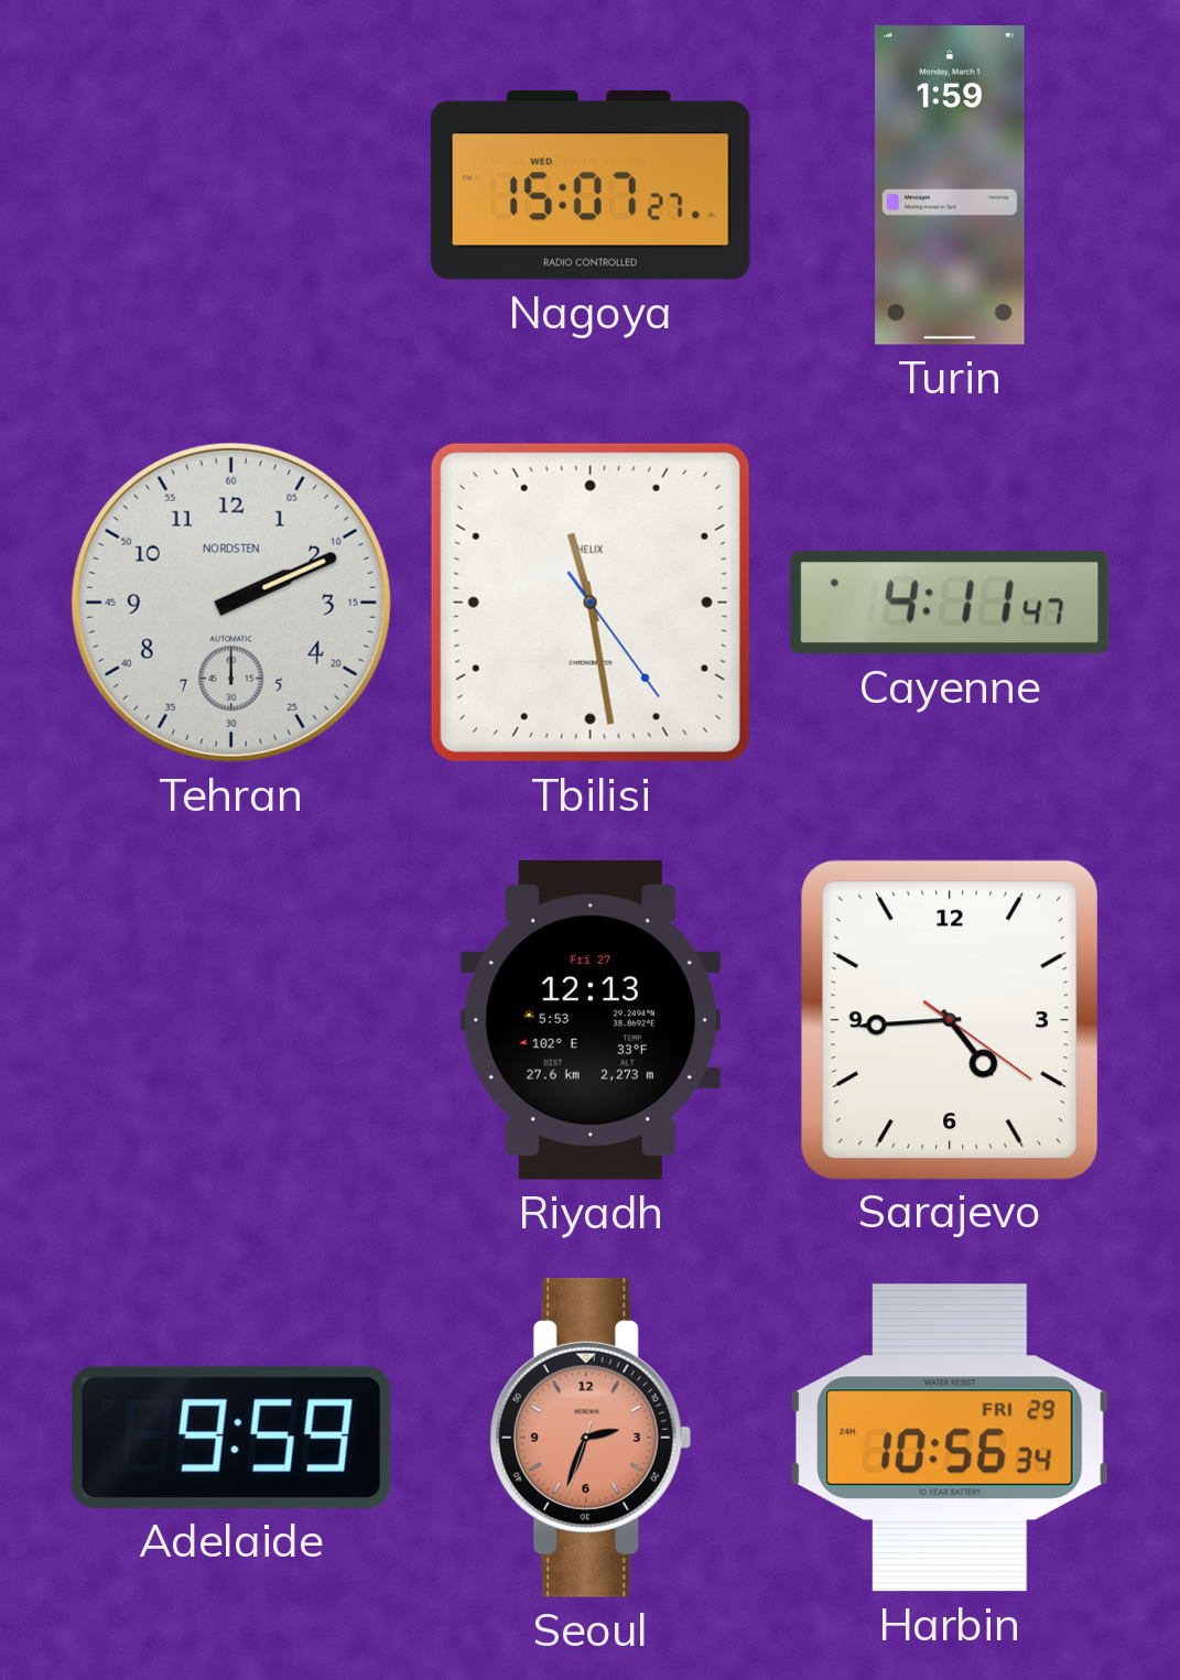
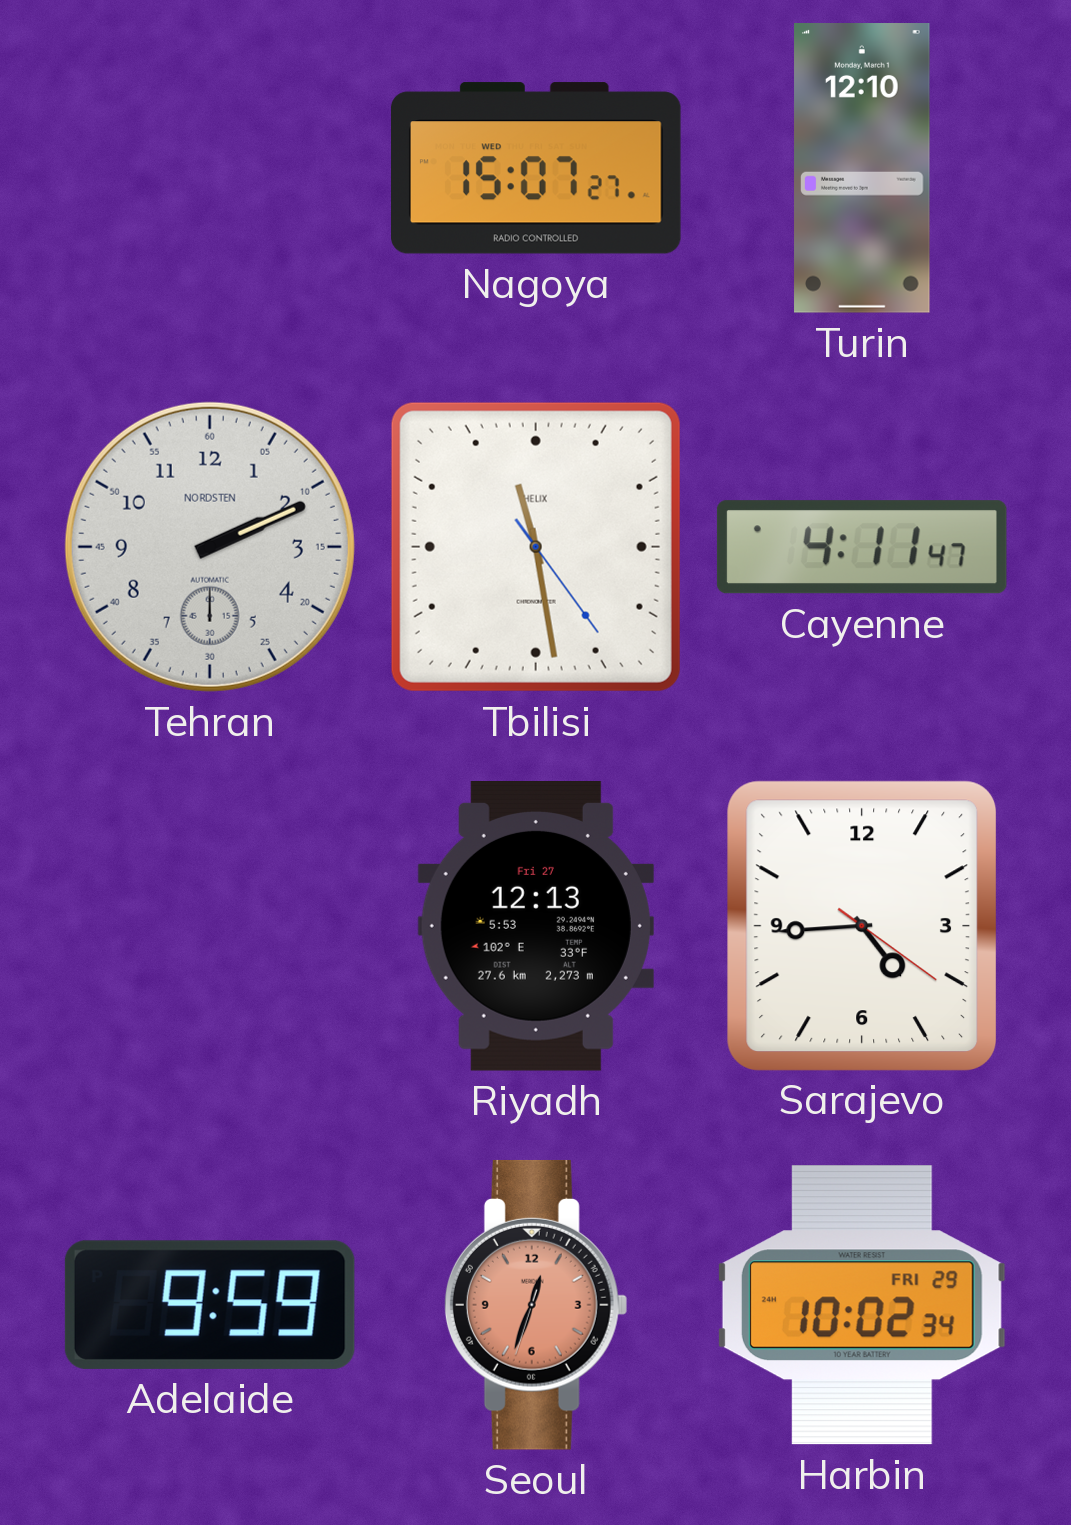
Turin: 1:59 -> 12:10 (862, 169)
Seoul: 2:33 -> 12:33 (536, 1305)
Harbin: 10:56 -> 10:02 (862, 1305)
